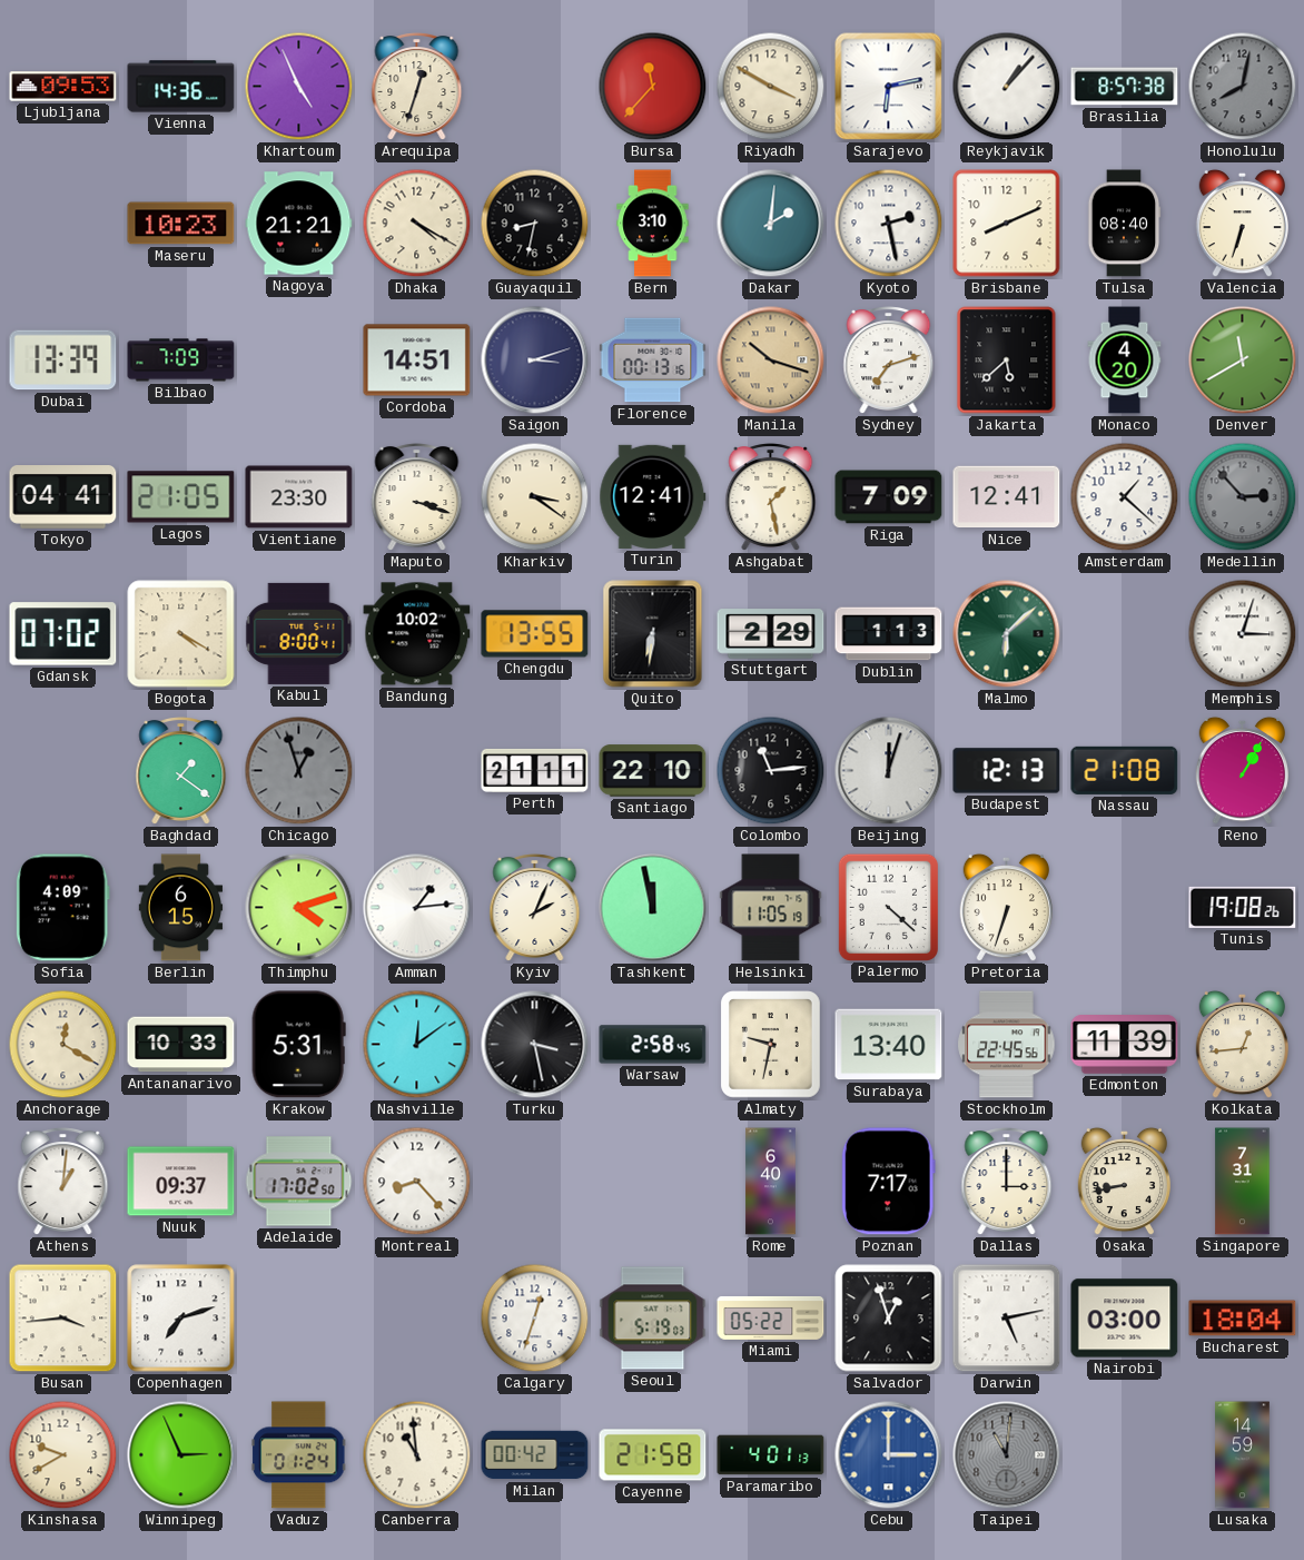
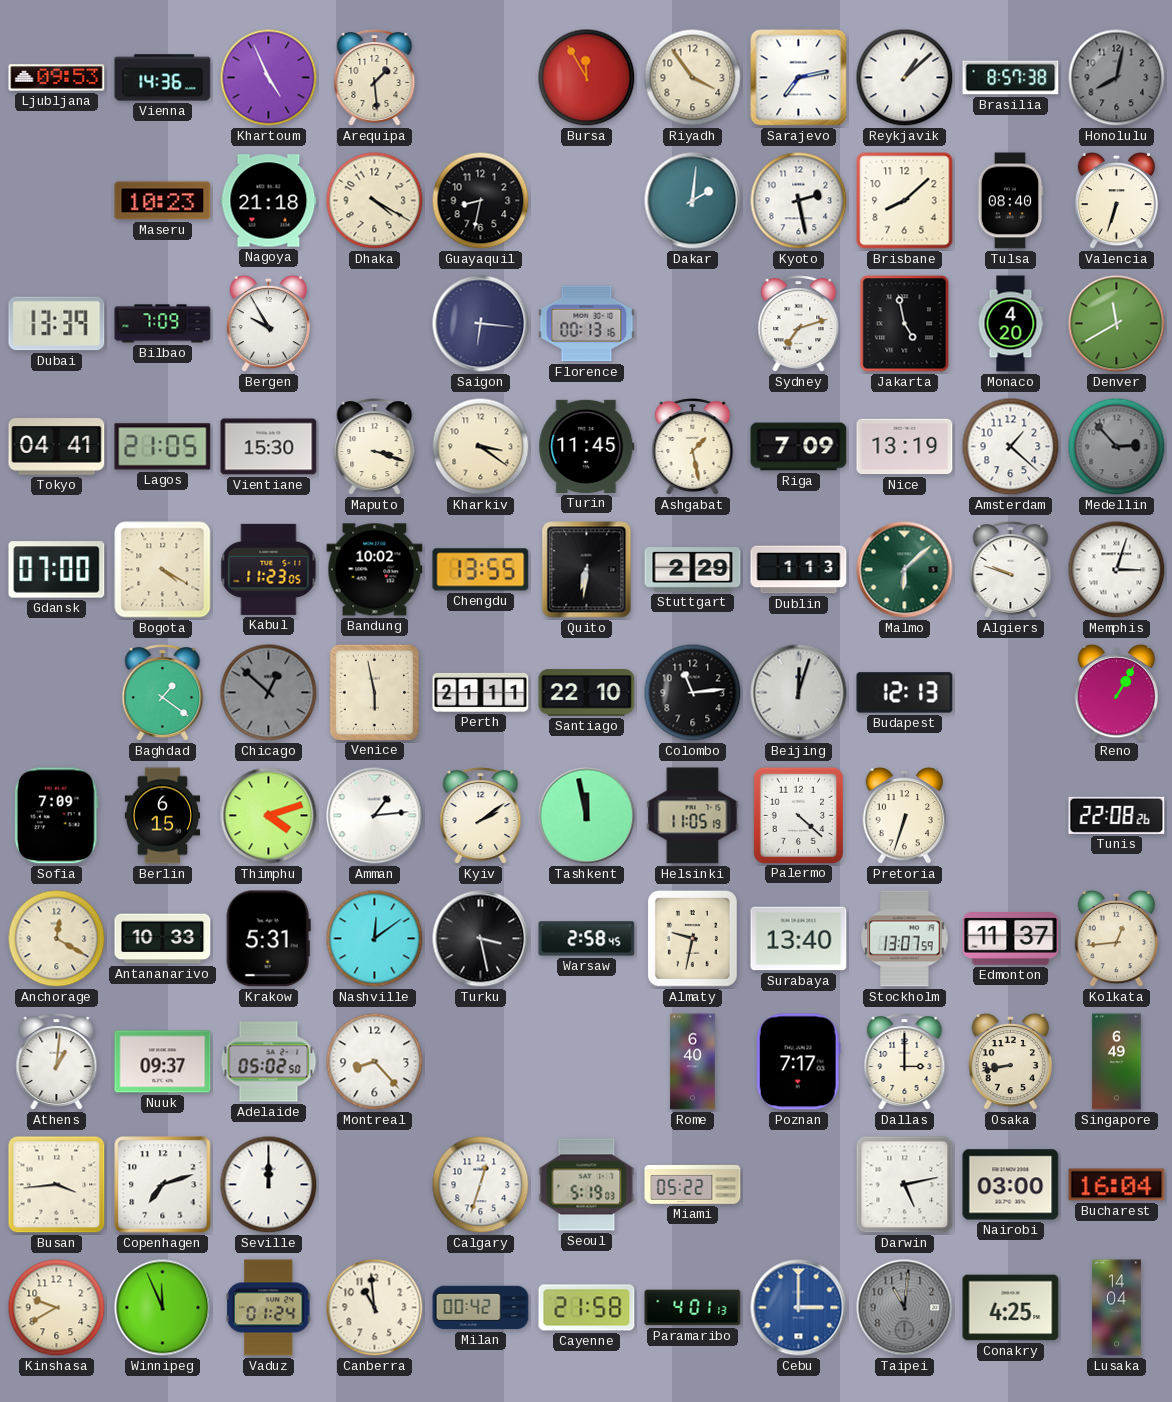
Arequipa: 12:33 -> 1:29 (375, 78)
Bursa: 11:37 -> 11:55 (587, 78)
Riyadh: 3:50 -> 3:54 (693, 78)
Sarajevo: 6:13 -> 7:13 (799, 78)
Reykjavik: 1:07 -> 1:08 (905, 78)
Nagoya: 21:21 -> 21:18 (269, 201)
Bern: 3:10 -> none (653, 224)
Brisbane: 8:11 -> 8:08 (905, 201)
Bergen: none -> 9:55 (268, 324)
Cordoba: 14:51 -> none (417, 361)
Saigon: 3:12 -> 6:16 (481, 324)
Manila: 10:18 -> none (771, 361)
Jakarta: 5:38 -> 4:58 (905, 324)
Vientiane: 23:30 -> 15:30 (269, 447)
Turin: 12:41 -> 11:45 (587, 446)
Nice: 12:41 -> 13:19 (905, 447)
Gdansk: 07:02 -> 07:00 (57, 570)
Kabul: 8:00 -> 11:23 (269, 569)
Algiers: none -> 9:48 (1011, 570)
Chicago: 12:57 -> 12:52 (269, 693)
Venice: none -> 5:58 (374, 692)
Nassau: 21:08 -> none (1125, 770)
Sofia: 4:09 -> 7:09 (56, 816)
Kyiv: 2:04 -> 2:09 (481, 816)
Tunis: 19:08 -> 22:08 (1117, 815)
Stockholm: 22:45 -> 13:07 (905, 939)
Edmonton: 11:39 -> 11:37 (1011, 939)
Adelaide: 17:02 -> 05:02 (269, 1062)
Singapore: 7:31 -> 6:49 (1117, 1062)
Seville: none -> 12:00 (269, 1185)
Salvador: 12:57 -> none (889, 1319)
Bucharest: 18:04 -> 16:04 (1117, 1185)
Winnipeg: 2:56 -> 11:56 (163, 1308)
Conakry: none -> 4:25 (1011, 1308)
Lusaka: 14:59 -> 14:04 (1117, 1308)
